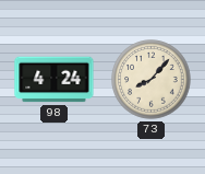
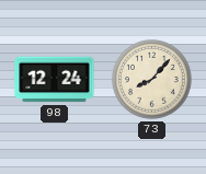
98: 4:24 -> 12:24 (55, 80)
